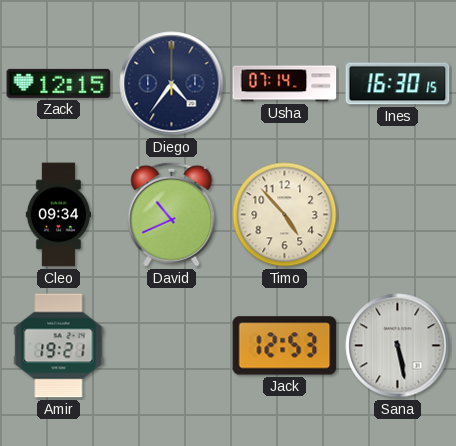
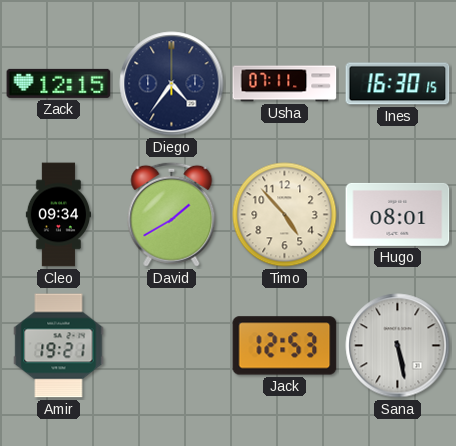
Usha: 07:14 -> 07:11 (285, 84)
David: 10:41 -> 1:40 (172, 214)
Hugo: none -> 08:01 (398, 214)
